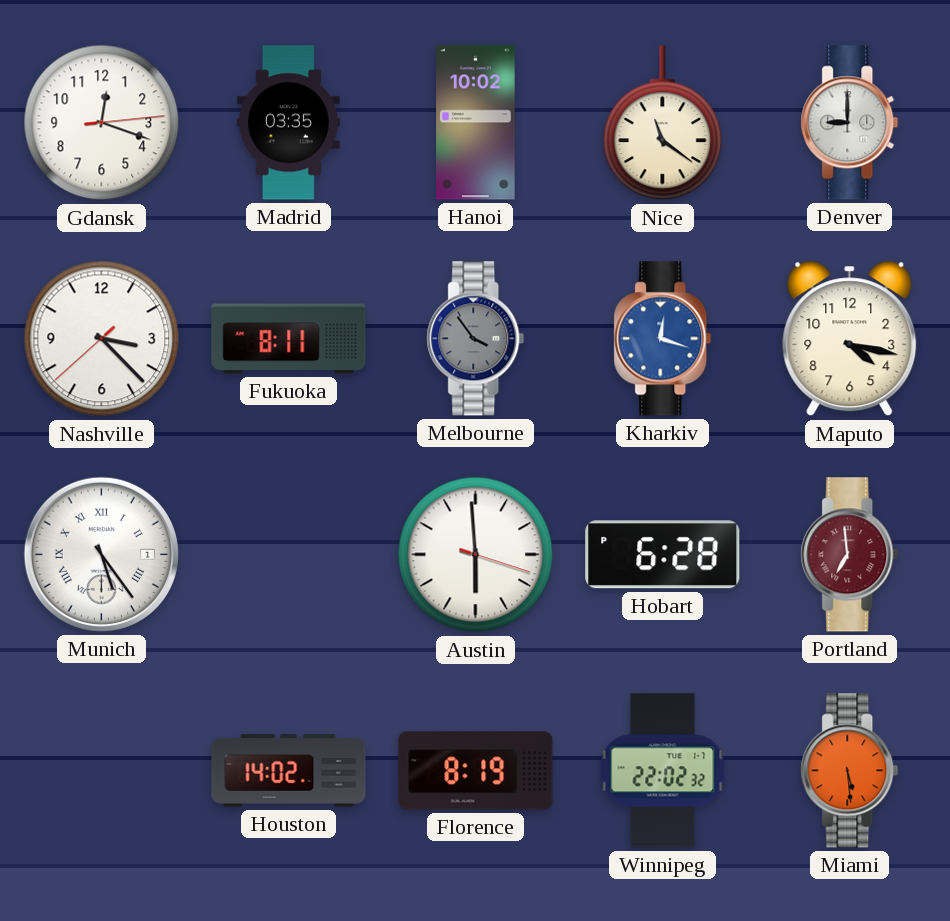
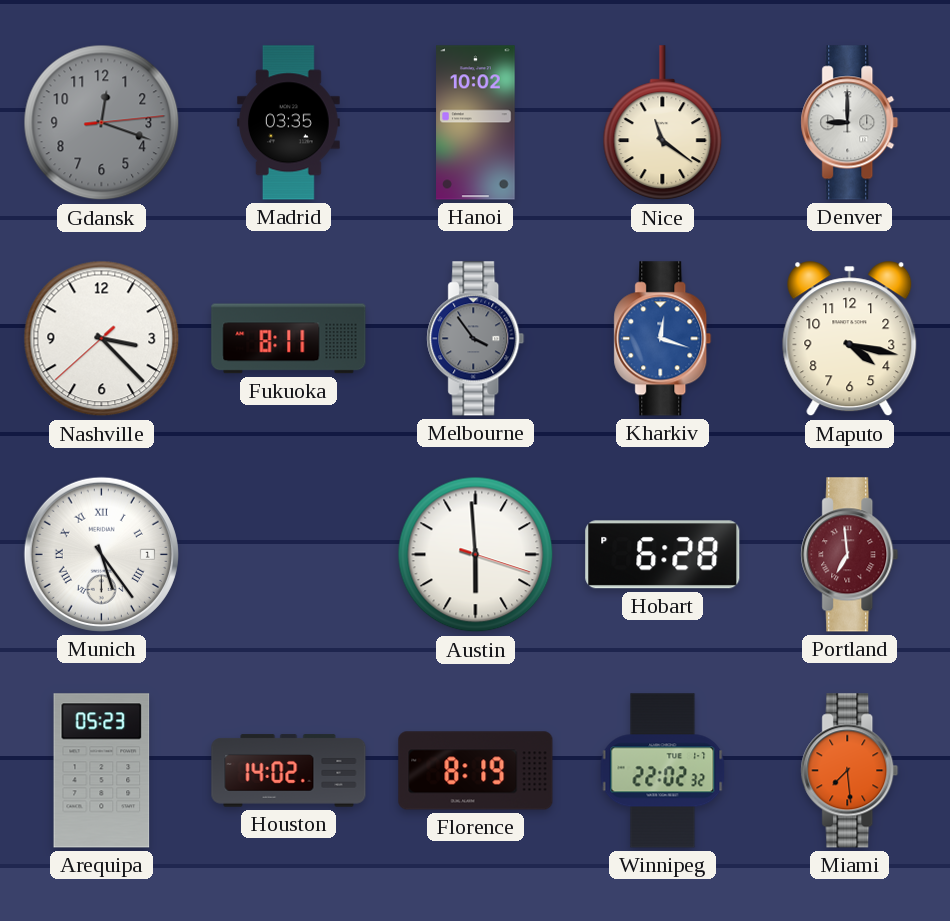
Gdansk dial: white -> grey (102, 123)
Arequipa: none -> 05:23 (102, 771)
Miami: 5:29 -> 7:29 (850, 771)
